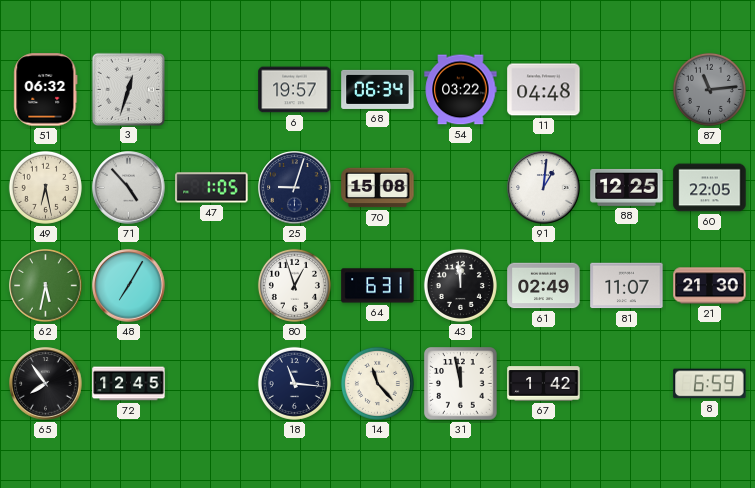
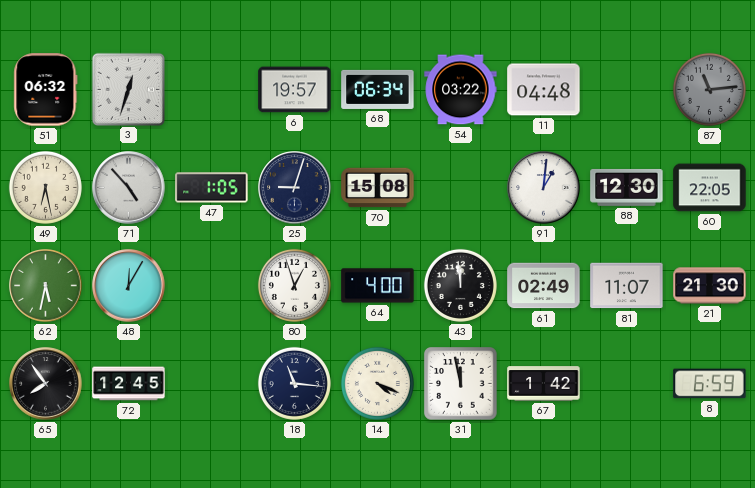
88: 12:25 -> 12:30 (627, 187)
48: 7:05 -> 12:05 (129, 286)
64: 6:31 -> 4:00 (378, 286)
14: 11:23 -> 4:19 (377, 383)
